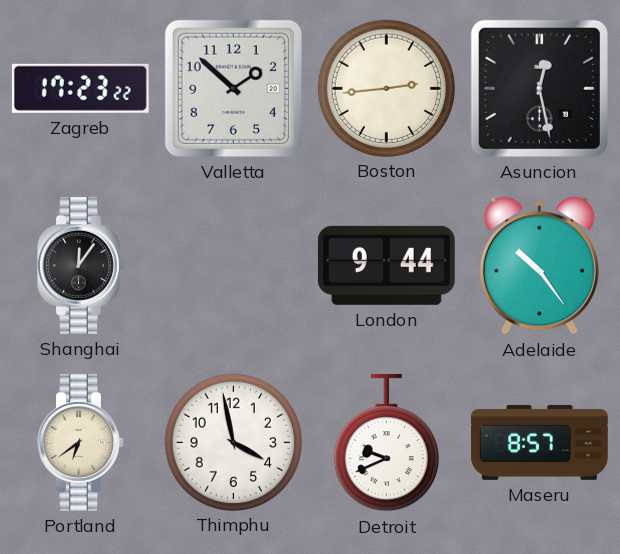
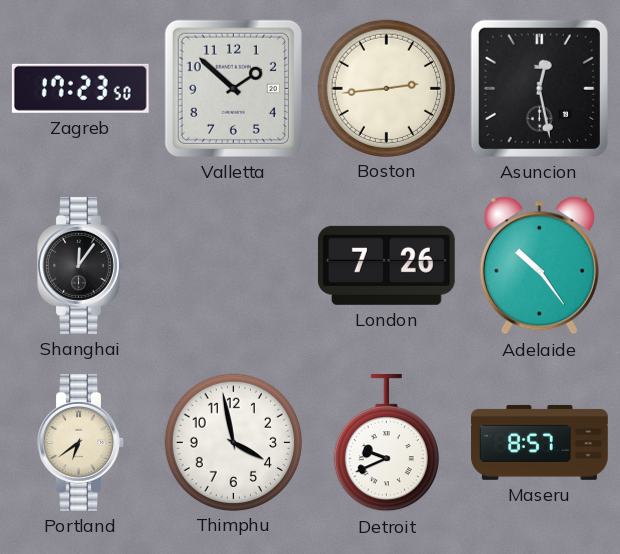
Zagreb: 17:23:22 -> 17:23:50 (80, 88)
London: 9:44 -> 7:26 (386, 265)
